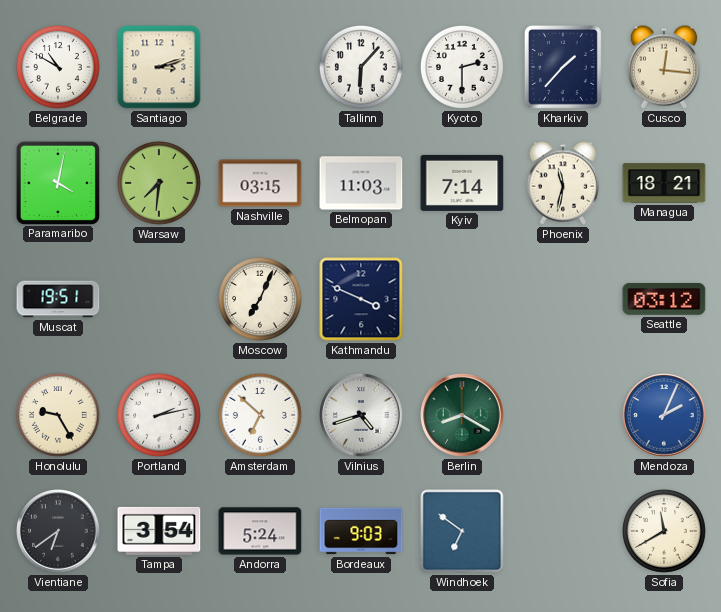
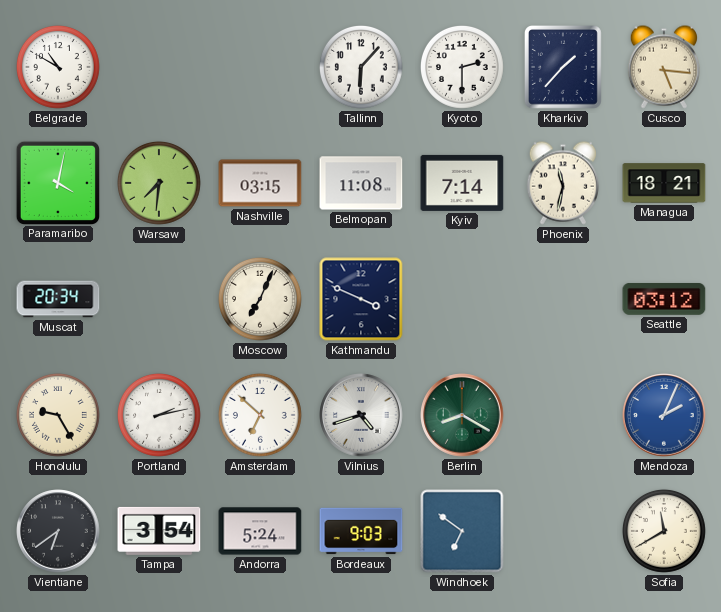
Santiago: 3:12 -> none (159, 67)
Cusco: 12:16 -> 5:16 (663, 67)
Belmopan: 11:03 -> 11:08 (361, 183)
Muscat: 19:51 -> 20:34 (58, 299)
